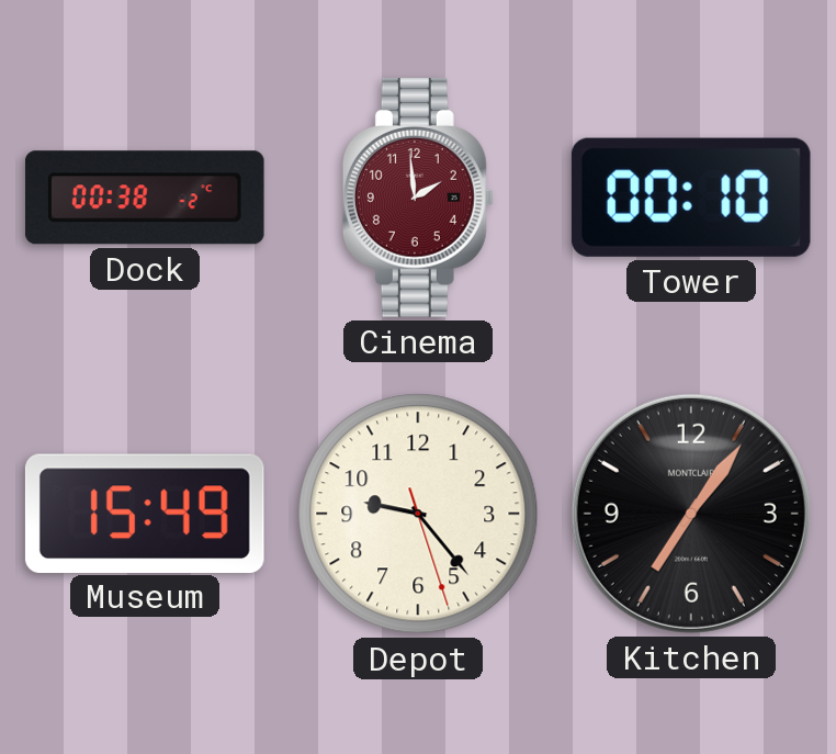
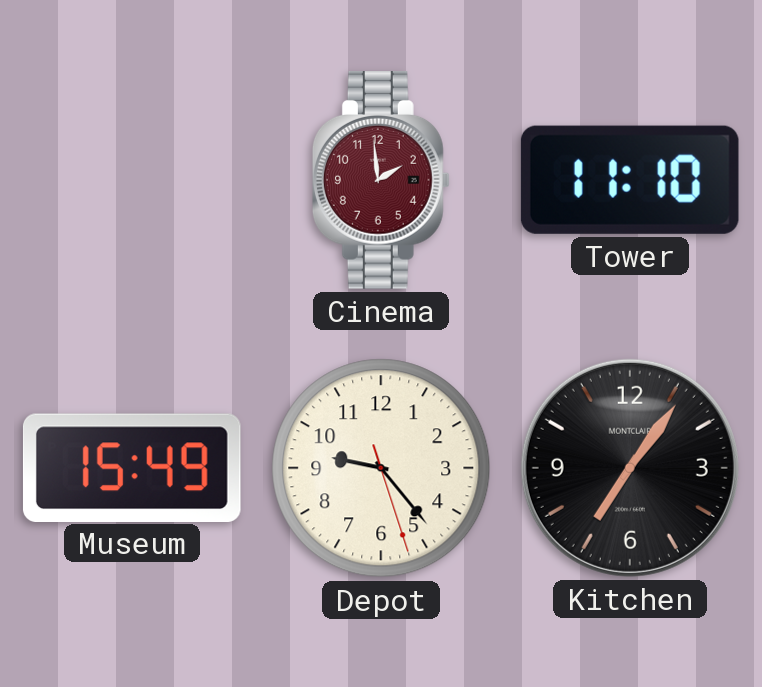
Dock: 00:38 -> none (145, 198)
Tower: 00:10 -> 11:10 (630, 180)
